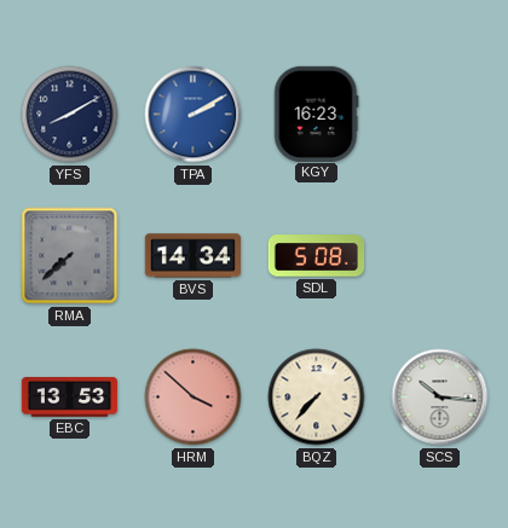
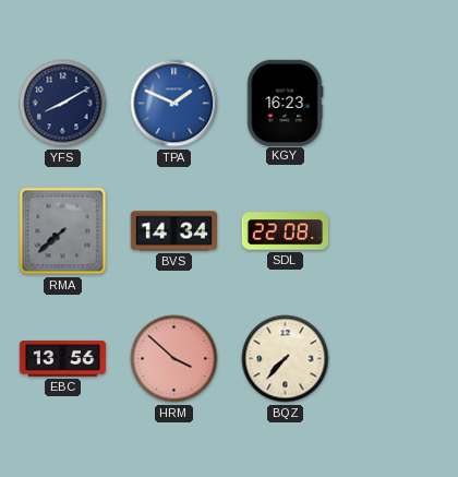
TPA: 2:10 -> 1:49 (174, 104)
SDL: 5:08 -> 22:08 (286, 231)
EBC: 13:53 -> 13:56 (63, 359)
SCS: 10:16 -> none (440, 398)
